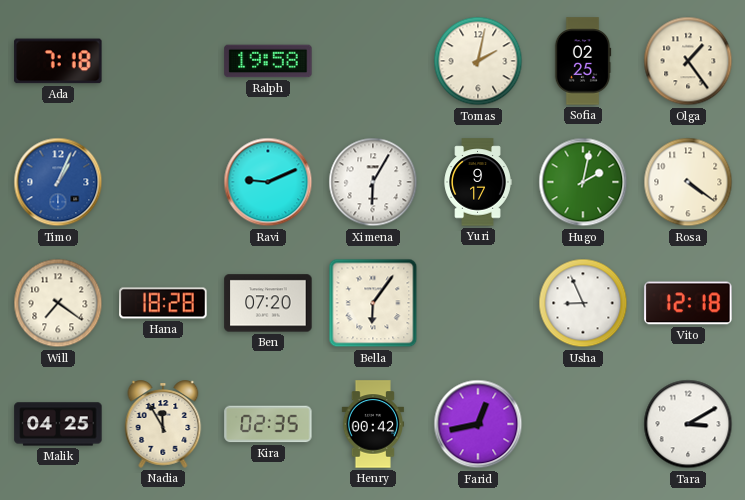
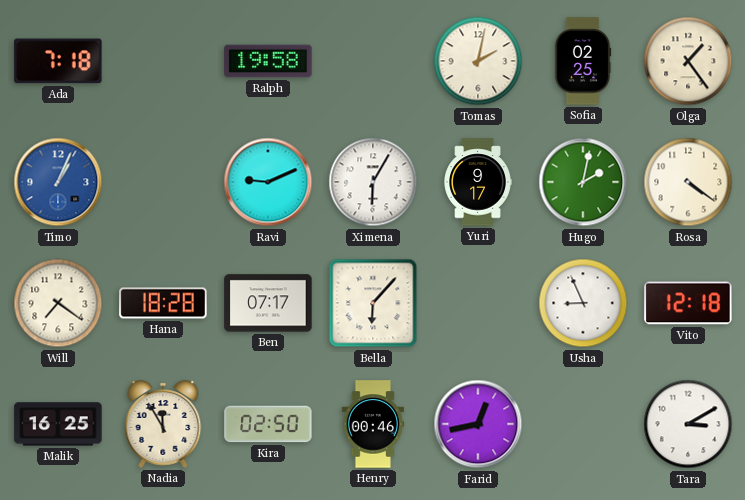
Ben: 07:20 -> 07:17 (268, 303)
Bella: 6:06 -> 6:07 (373, 303)
Malik: 04:25 -> 16:25 (58, 424)
Kira: 02:35 -> 02:50 (268, 424)
Henry: 00:42 -> 00:46 (373, 424)
